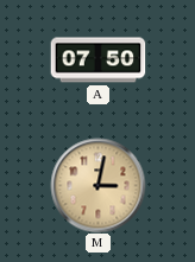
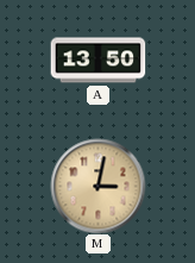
A: 07:50 -> 13:50 (97, 61)
